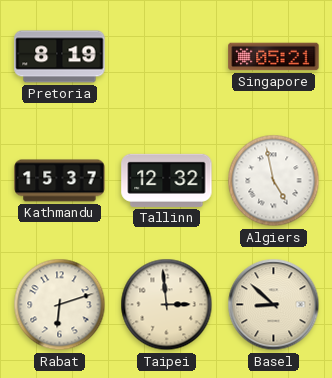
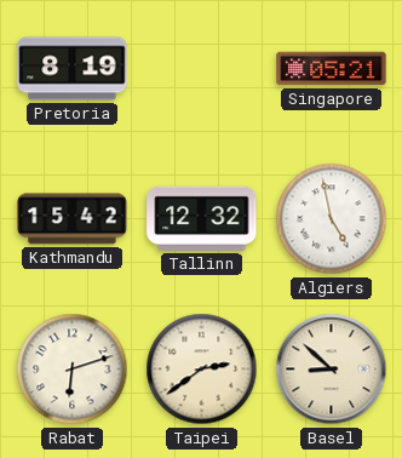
Kathmandu: 15:37 -> 15:42 (73, 219)
Taipei: 2:59 -> 2:39 (202, 370)
